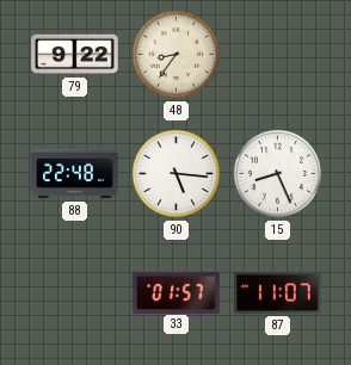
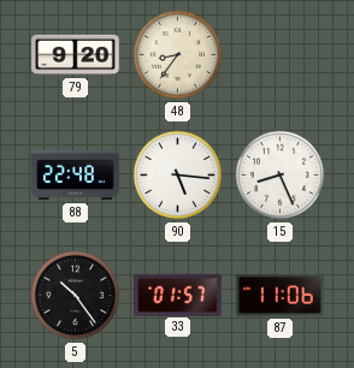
79: 9:22 -> 9:20 (76, 55)
5: none -> 10:24 (76, 296)
87: 11:07 -> 11:06 (281, 295)
